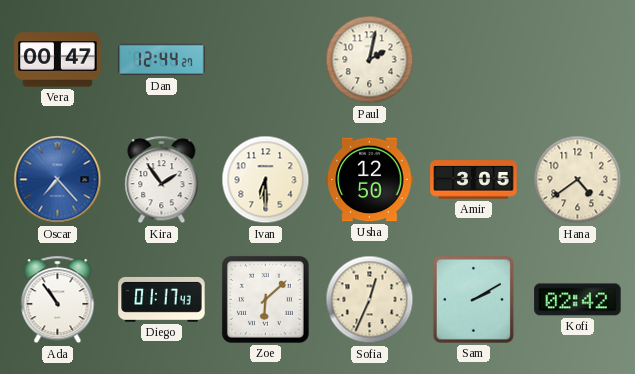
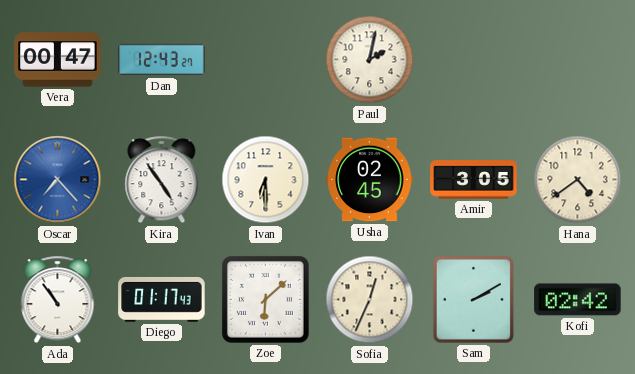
Dan: 12:44 -> 12:43 (162, 60)
Kira: 1:54 -> 4:54 (162, 180)
Usha: 12:50 -> 02:45 (370, 180)
